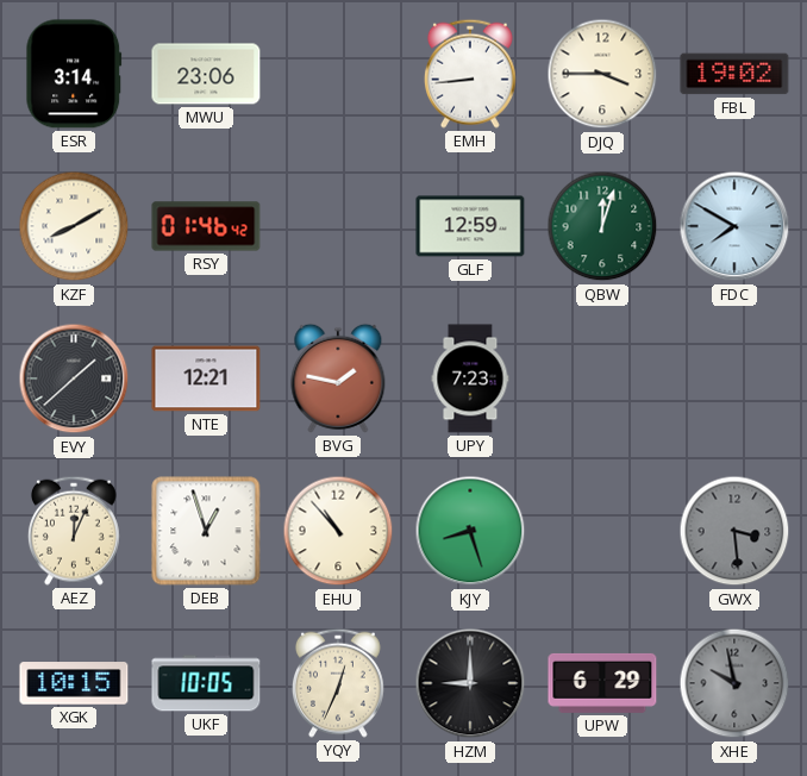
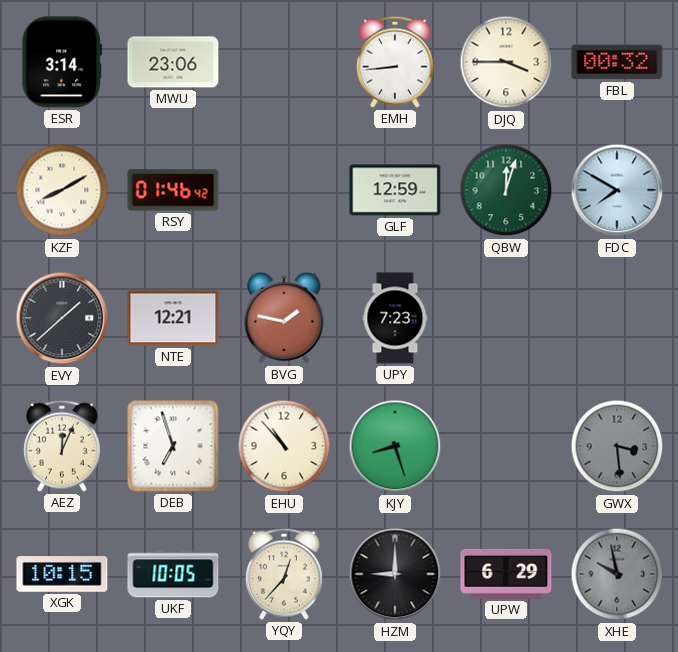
FBL: 19:02 -> 00:32 (617, 62)
DEB: 12:57 -> 6:57 (173, 446)
YQY: 12:34 -> 12:37 (284, 574)
